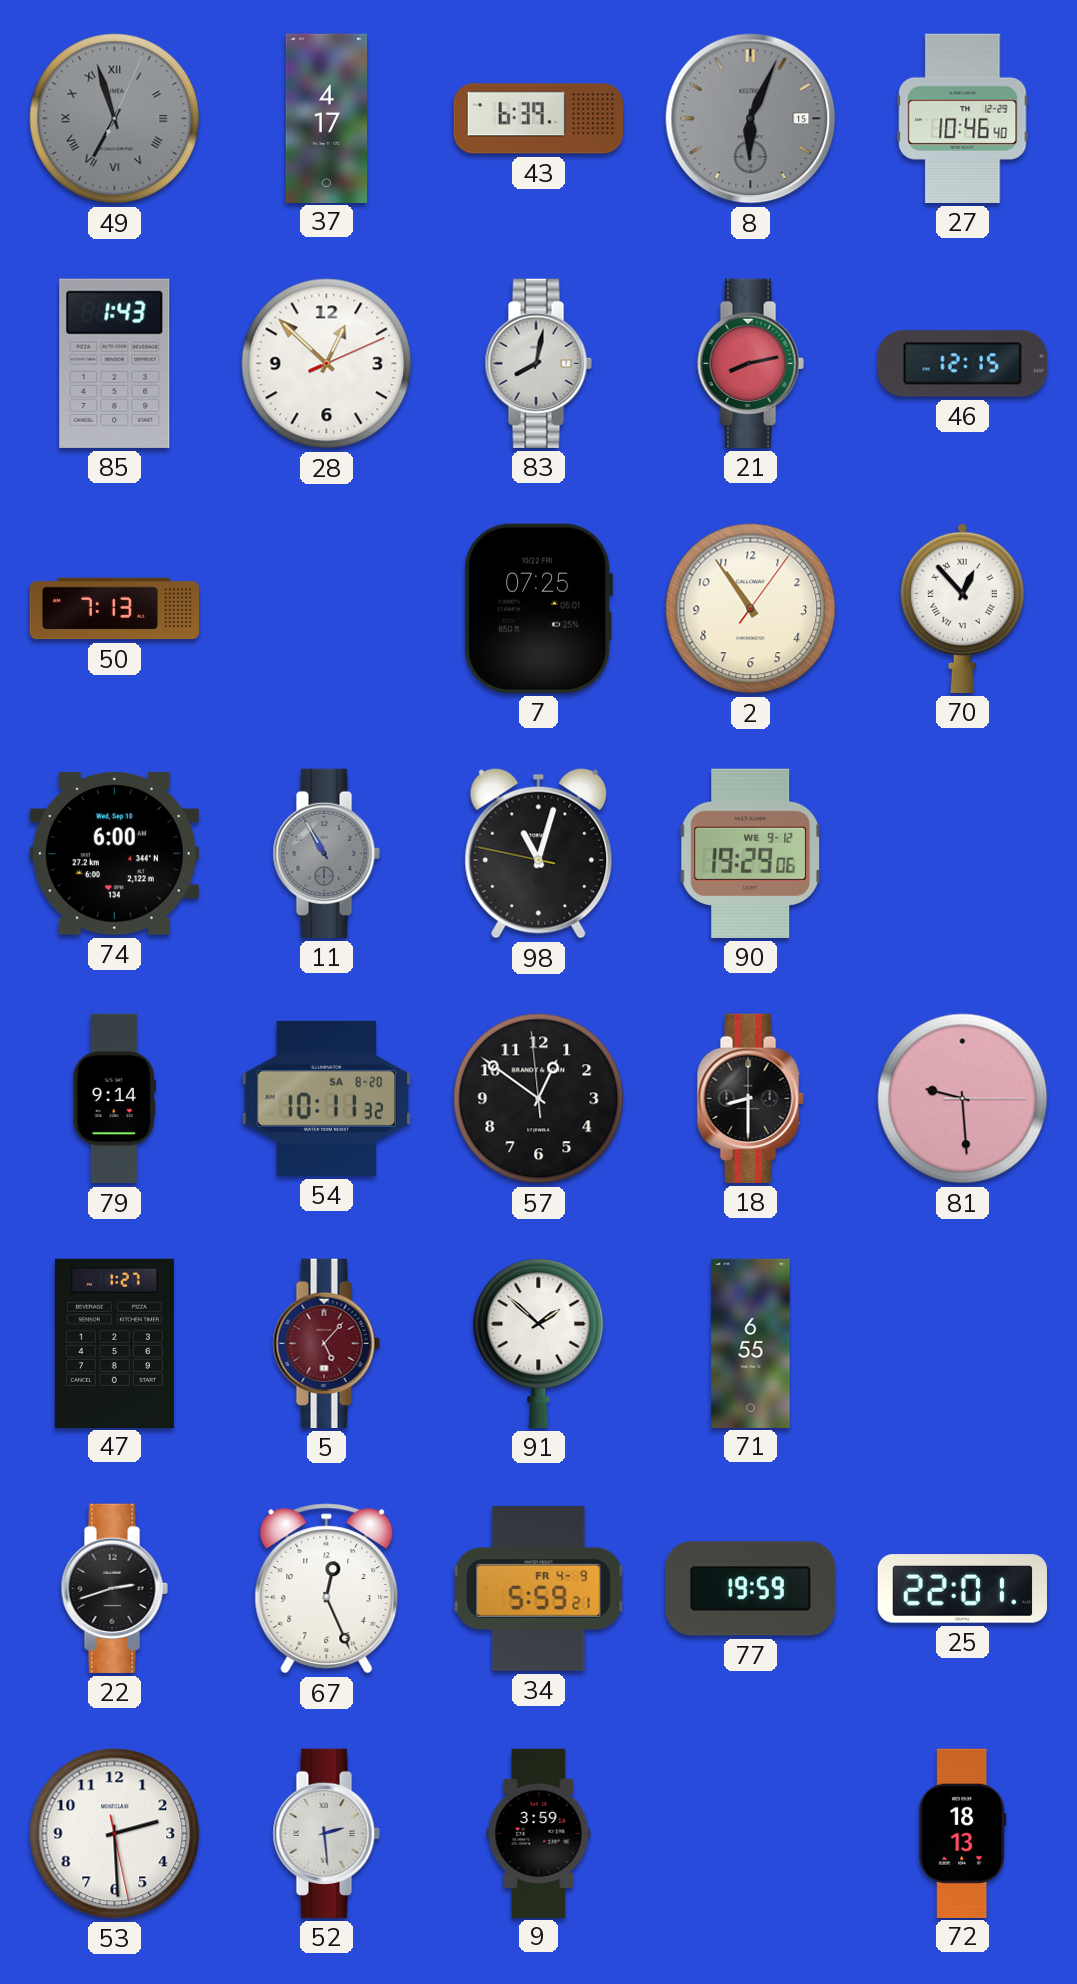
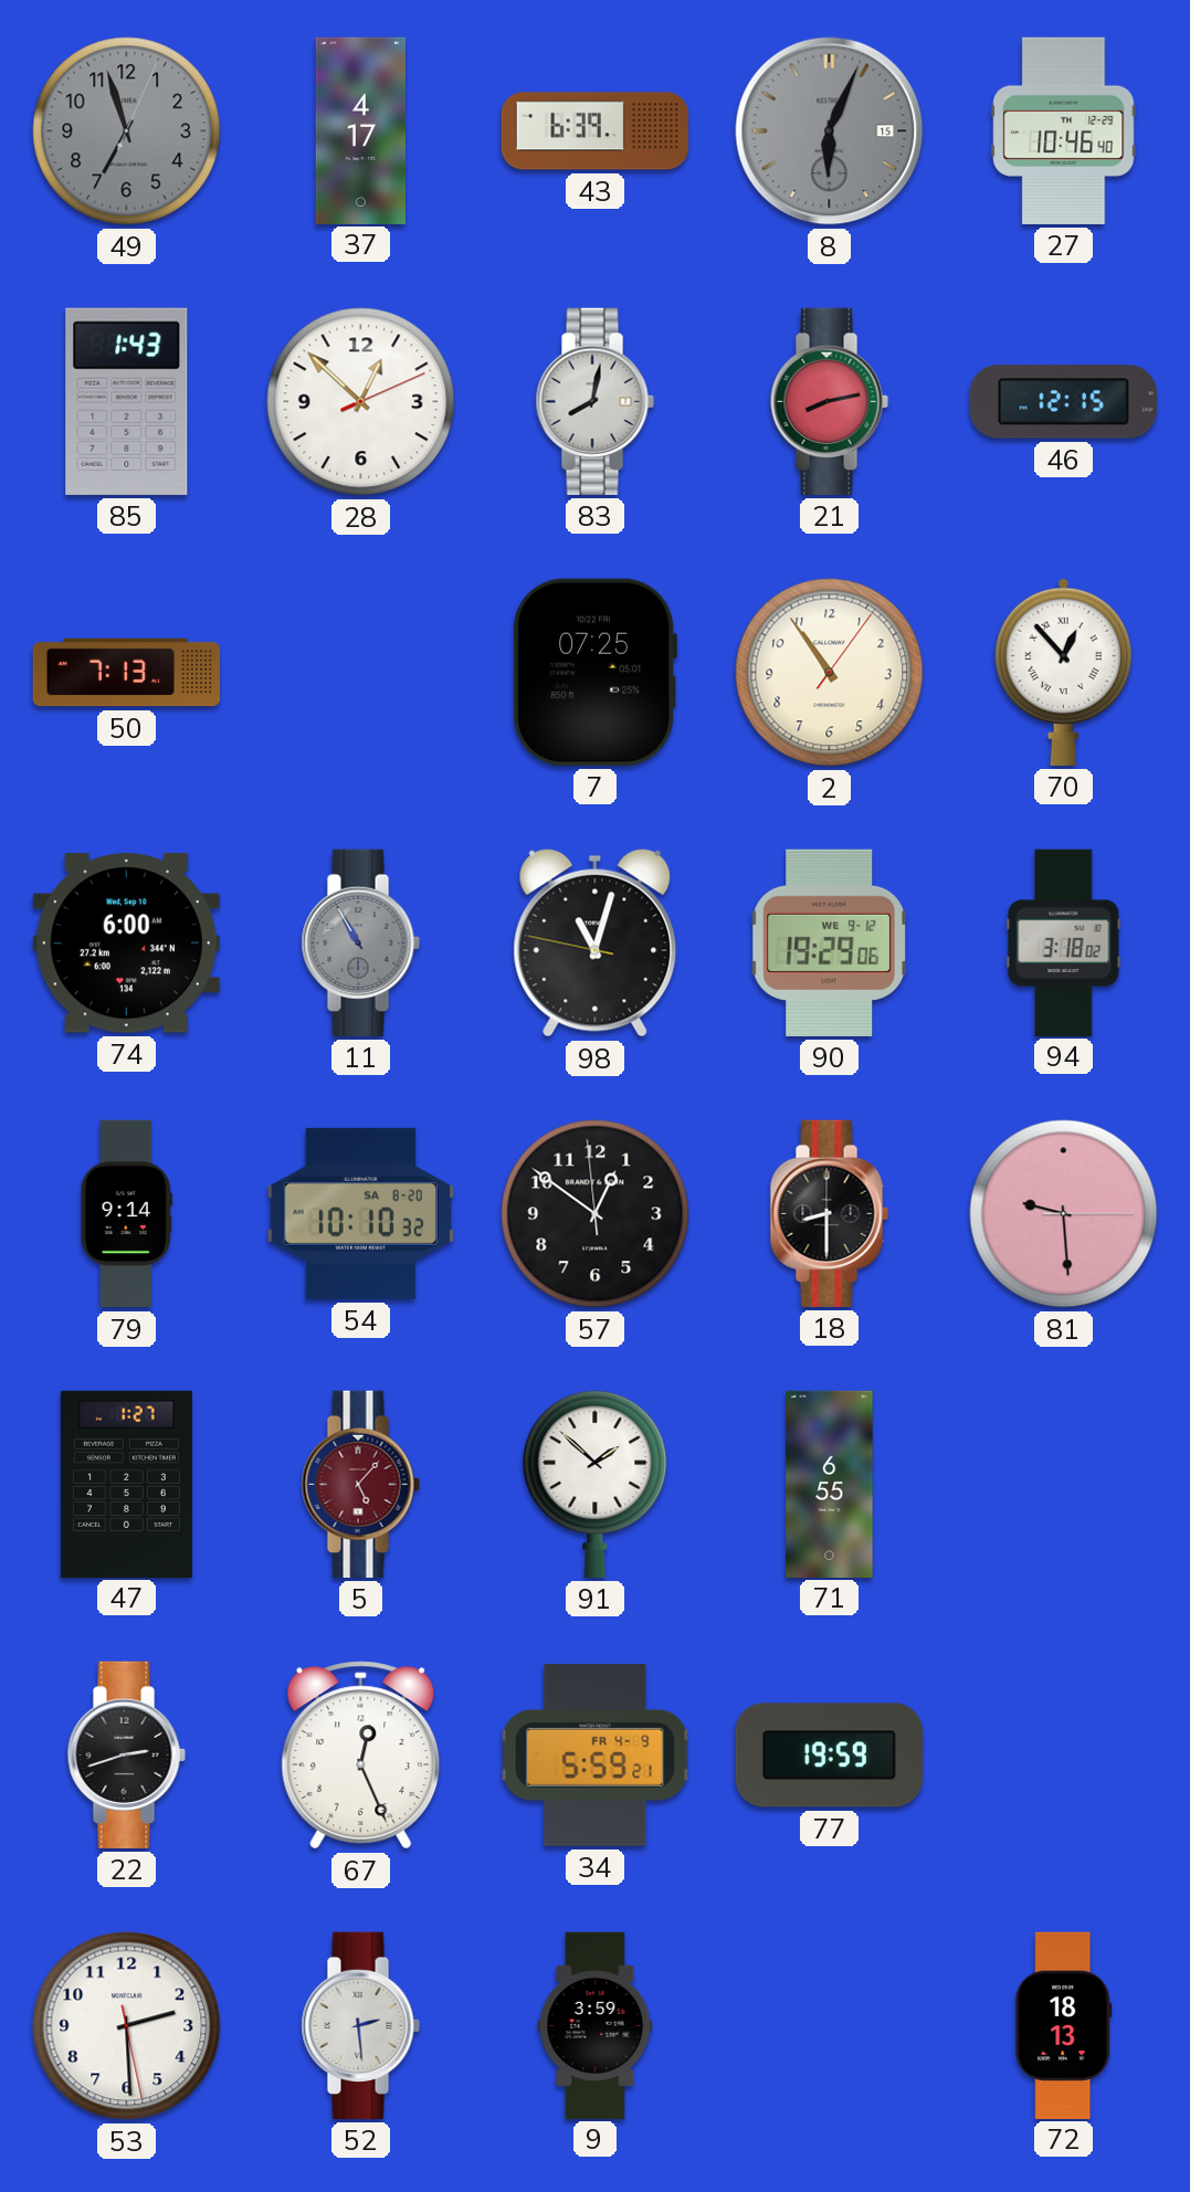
49 numerals: Roman -> Arabic (127, 131)
94: none -> 3:18 (1064, 942)
54: 10:11 -> 10:10 (360, 1213)
25: 22:01 -> none (962, 1589)
